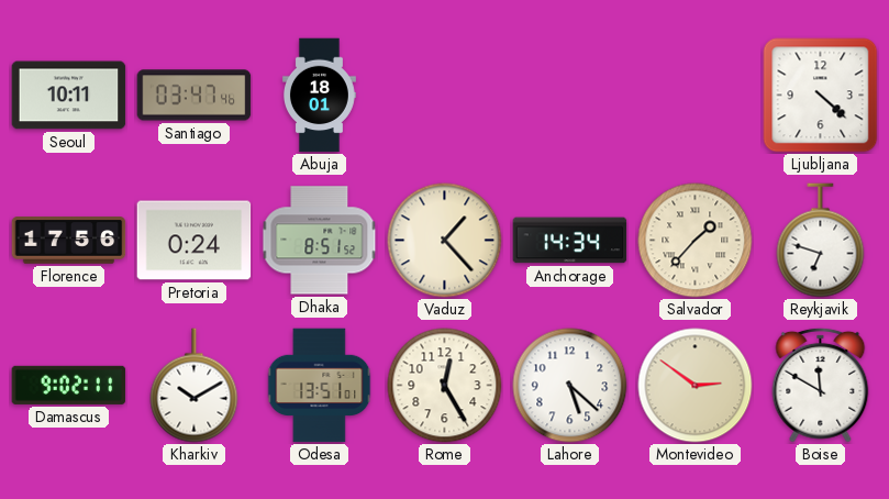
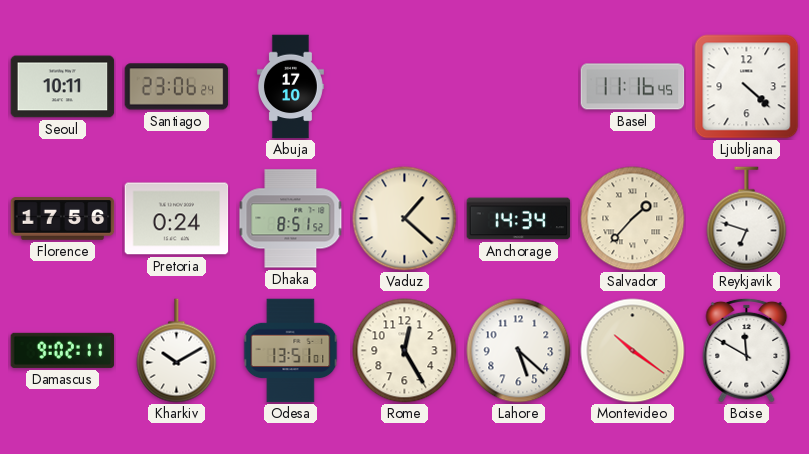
Santiago: 03:47 -> 23:06 (177, 87)
Abuja: 18:01 -> 17:10 (290, 87)
Basel: none -> 11:16 (633, 87)
Vaduz: 1:23 -> 1:22 (405, 219)
Montevideo: 2:51 -> 10:21 (633, 351)
